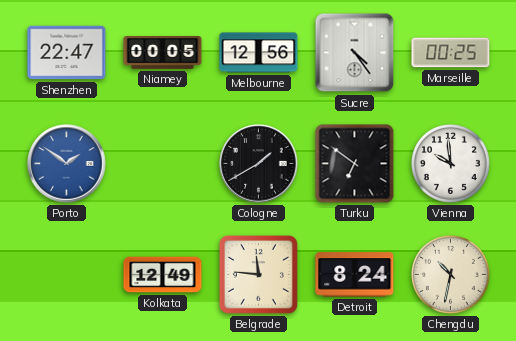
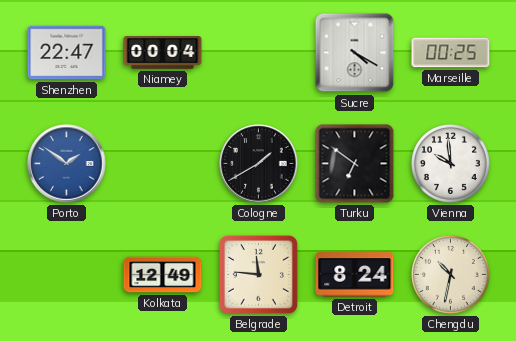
Niamey: 00:05 -> 00:04 (163, 53)
Melbourne: 12:56 -> none (259, 53)
Sucre: 4:24 -> 4:20 (355, 53)
